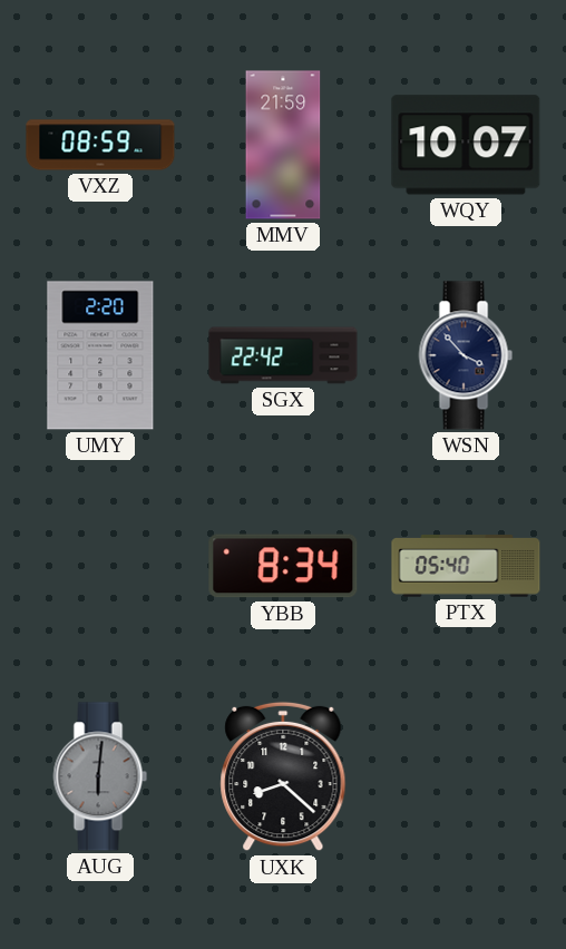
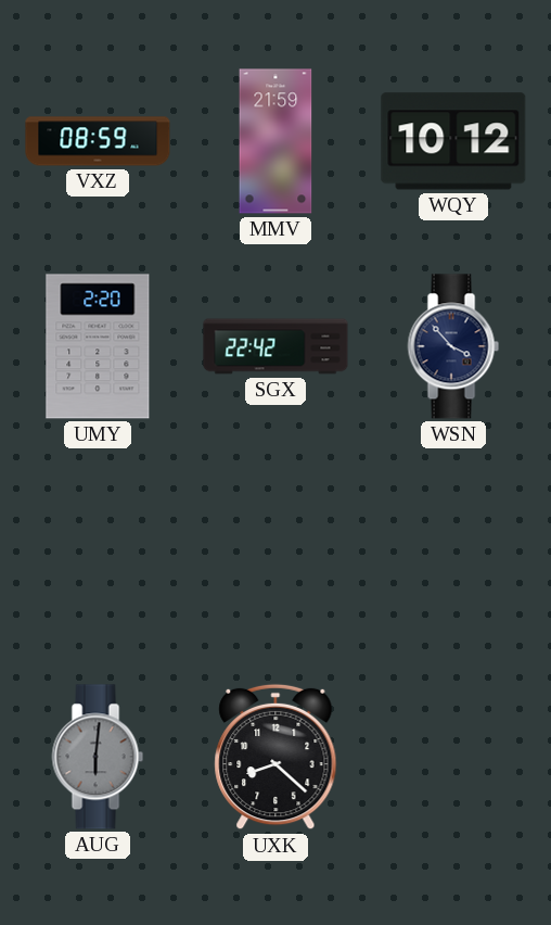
WQY: 10:07 -> 10:12 (453, 141)
YBB: 8:34 -> none (283, 566)
PTX: 05:40 -> none (466, 566)
